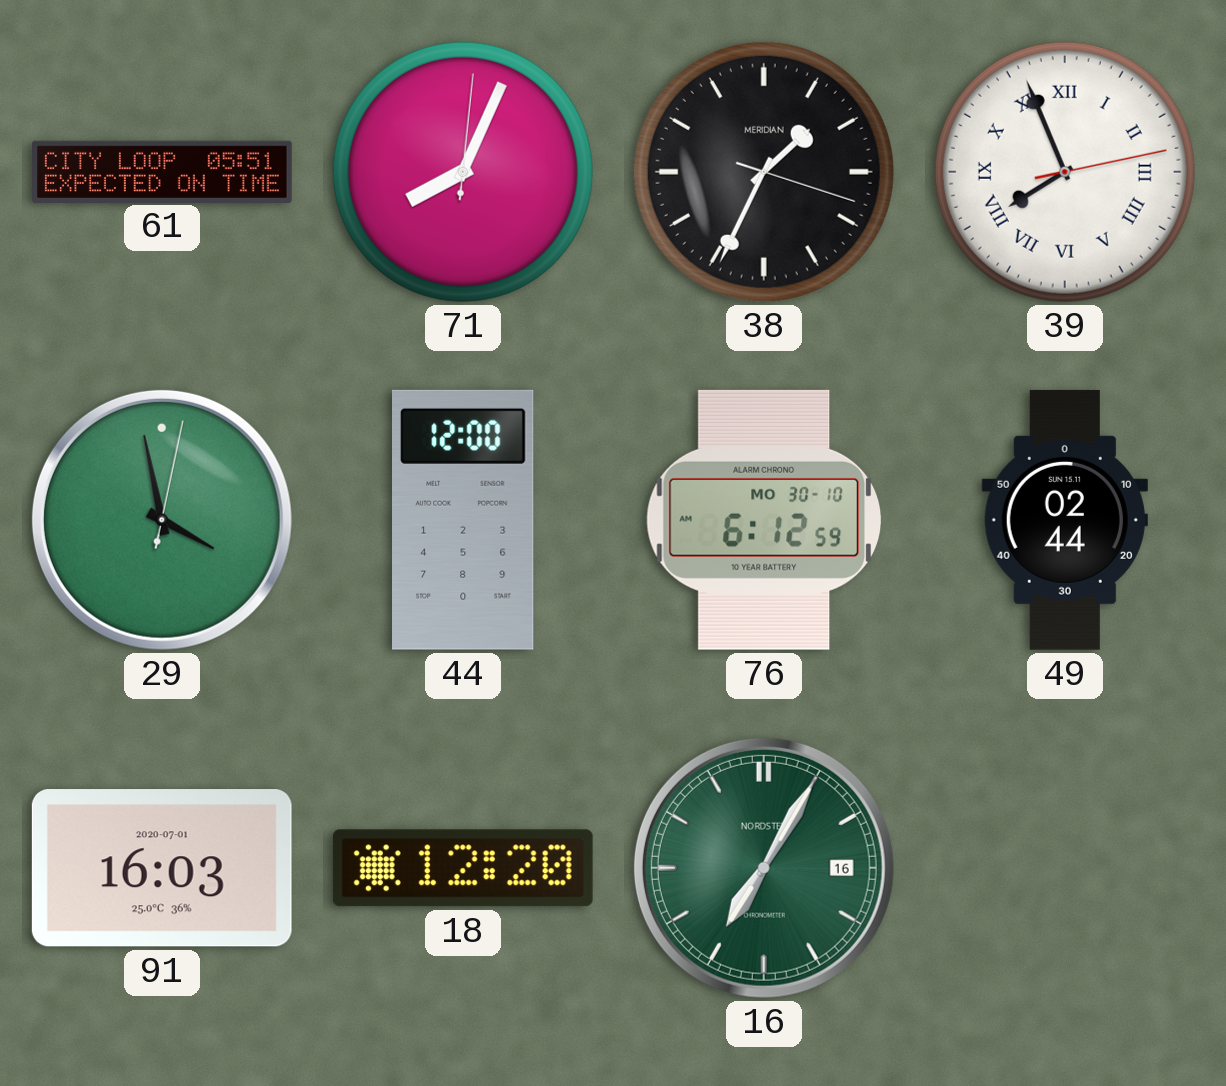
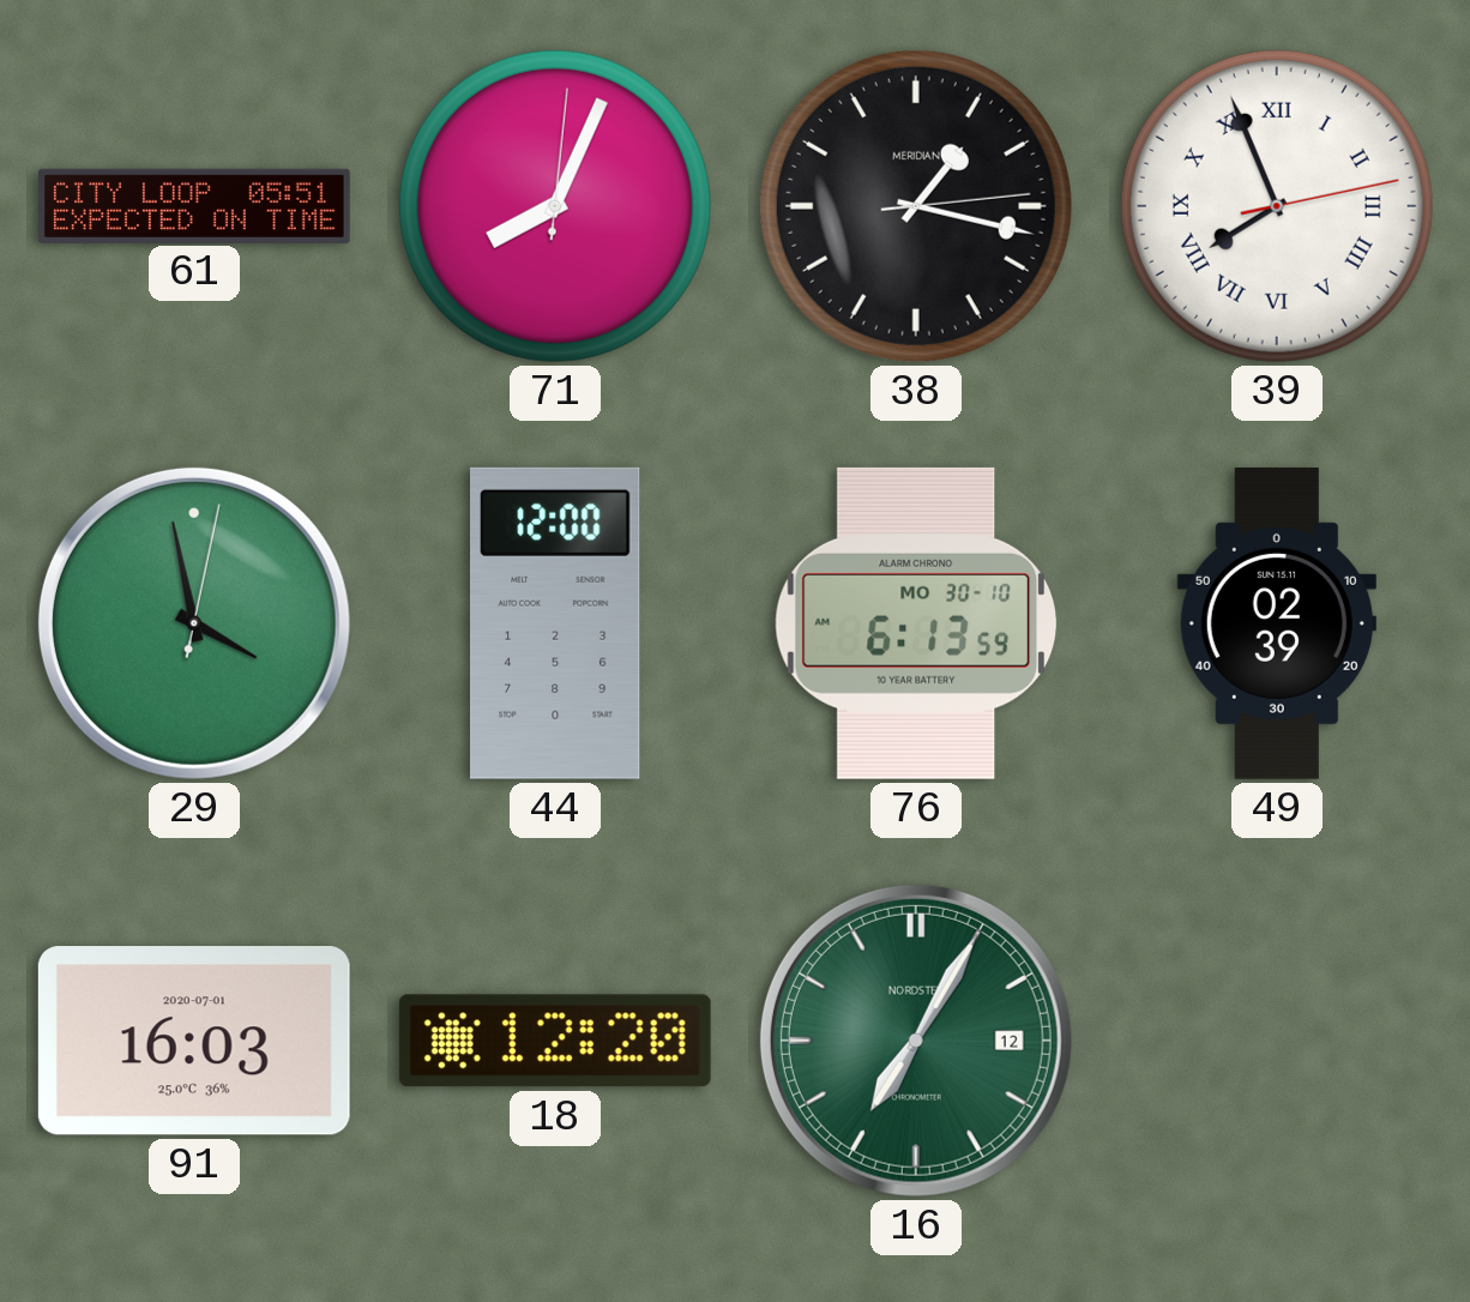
38: 1:34 -> 1:17 (916, 206)
76: 6:12 -> 6:13 (916, 623)
49: 02:44 -> 02:39 (1277, 623)
16 date: 16 -> 12 (916, 1041)
